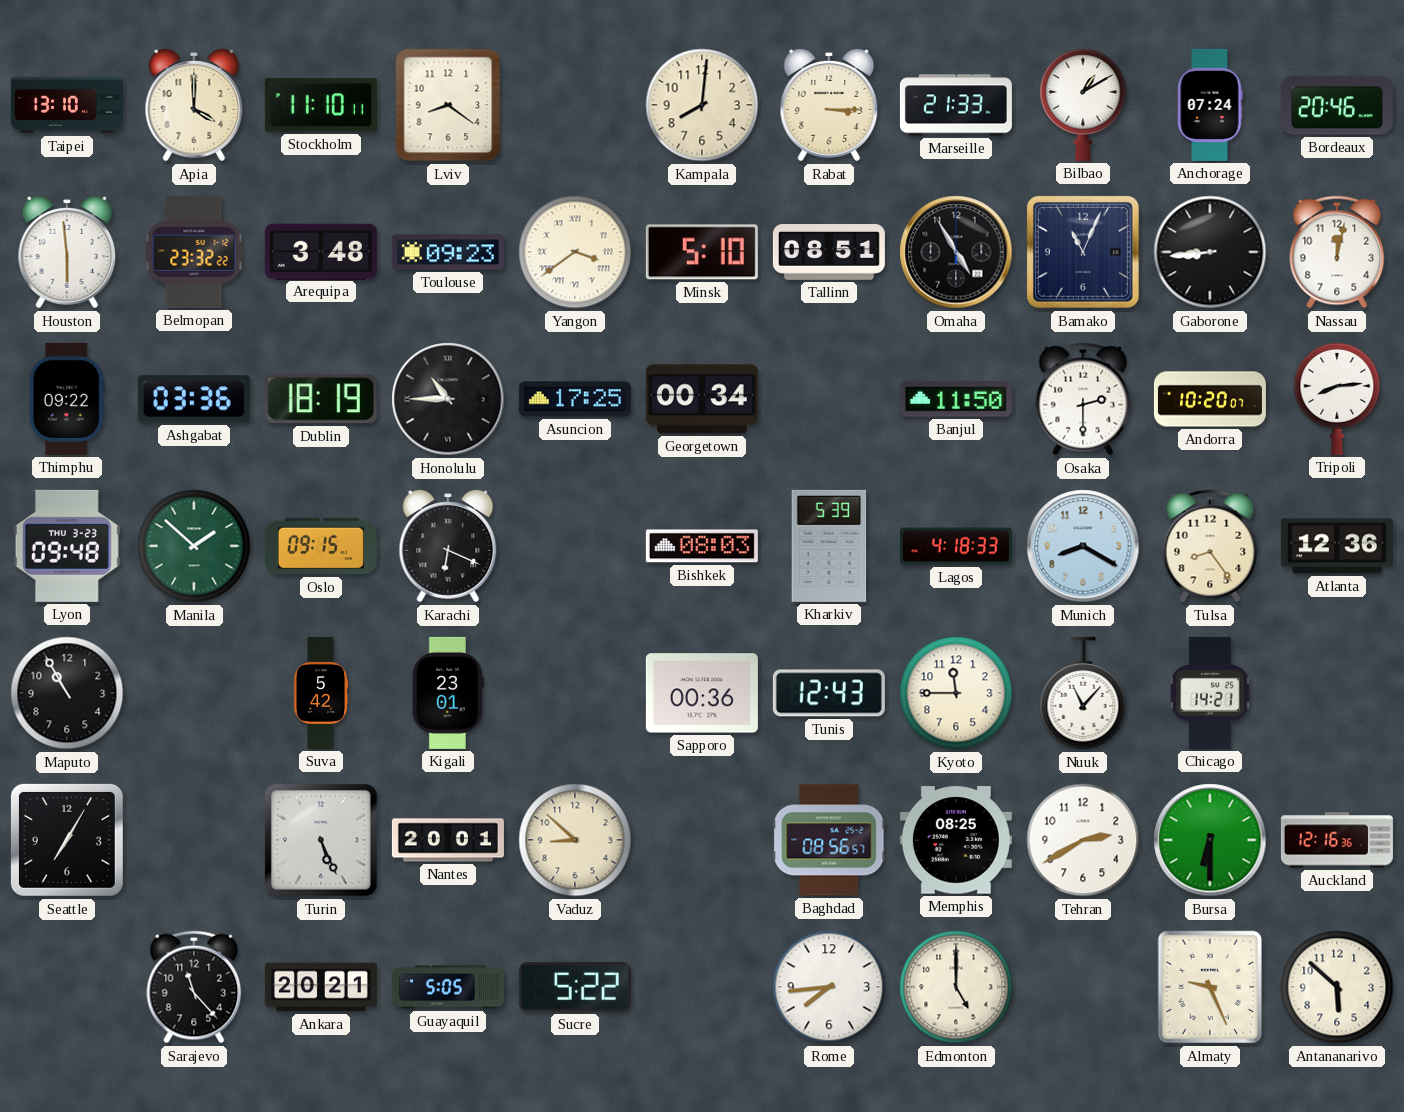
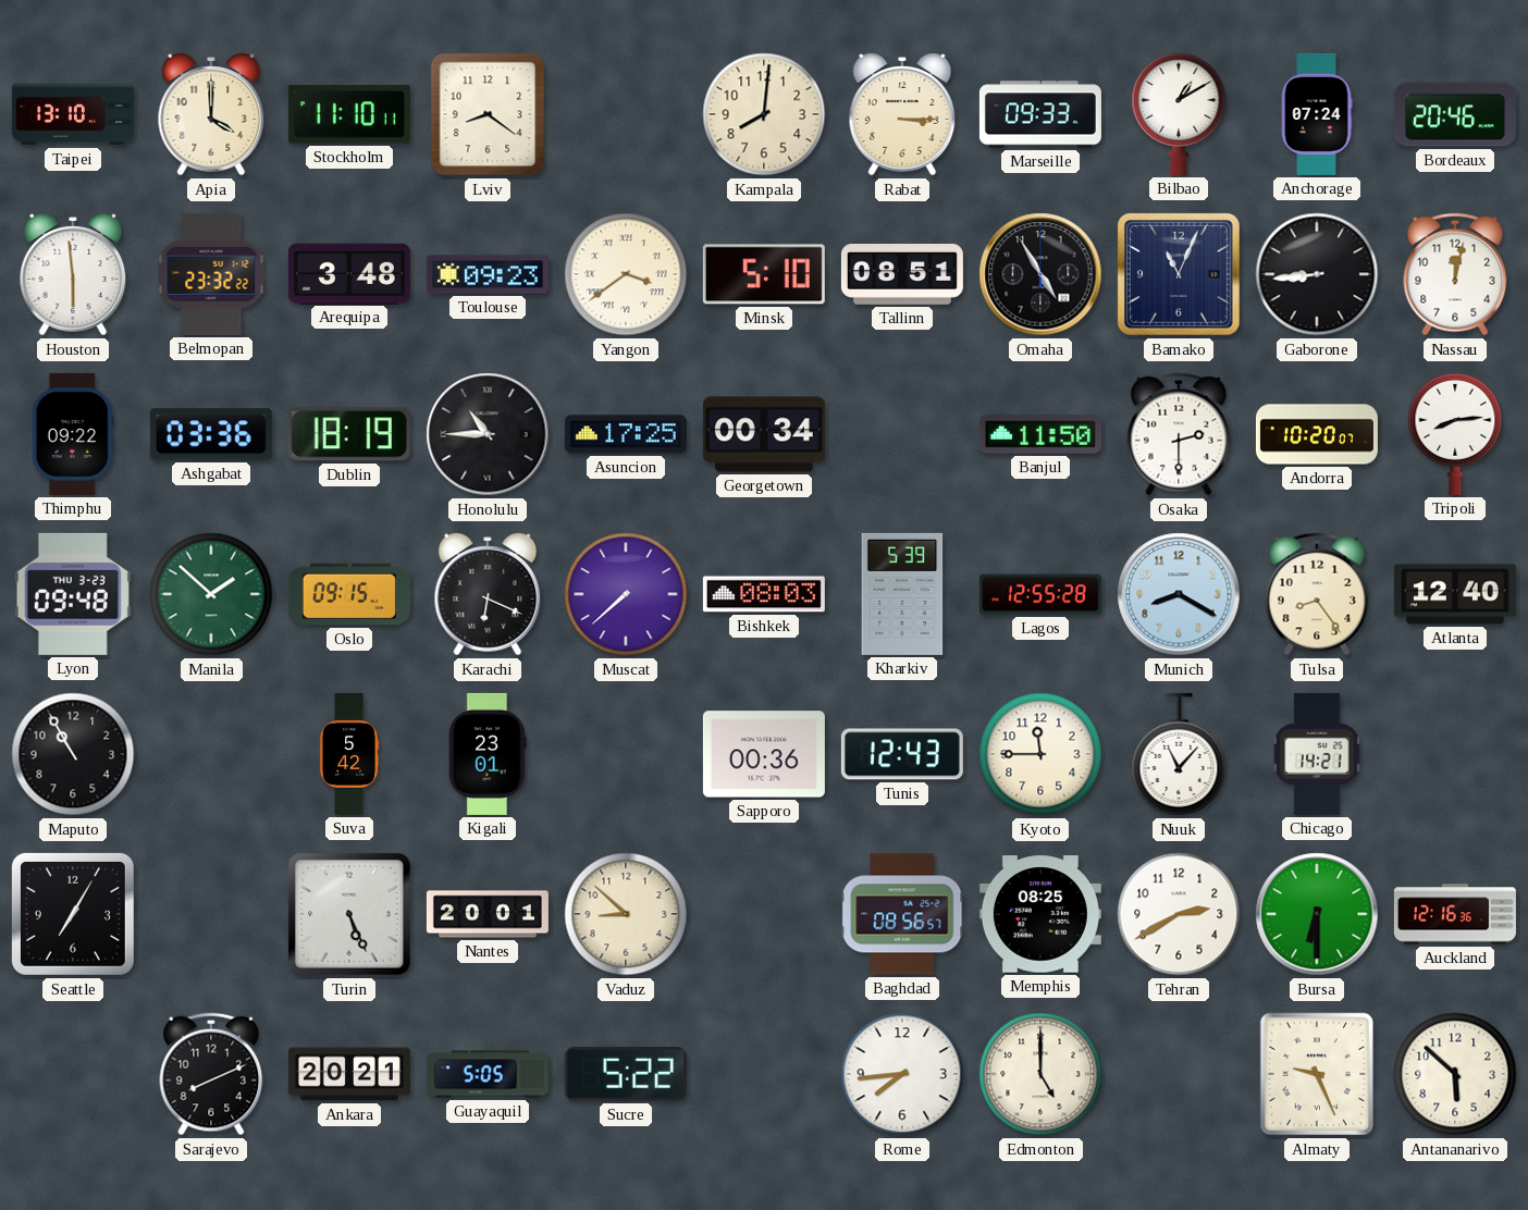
Marseille: 21:33 -> 09:33 (1040, 114)
Muscat: none -> 7:38 (626, 594)
Lagos: 4:18 -> 12:55 (1040, 594)
Atlanta: 12:36 -> 12:40 (1455, 594)
Sarajevo: 11:23 -> 8:11 (211, 1074)
